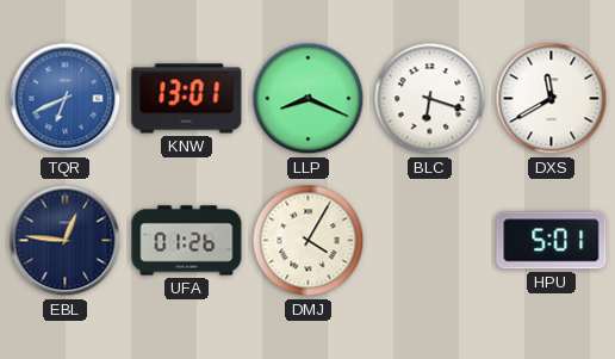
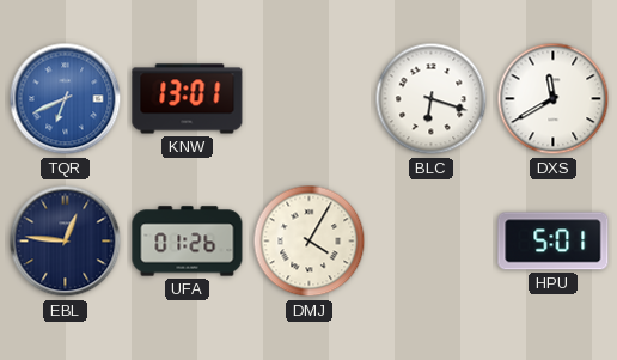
LLP: 8:19 -> none (309, 99)
